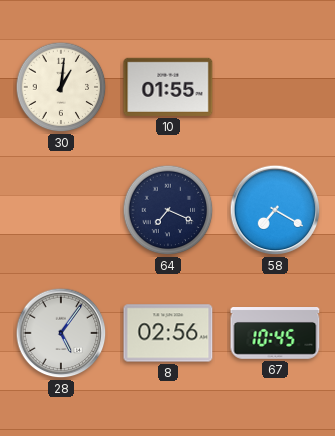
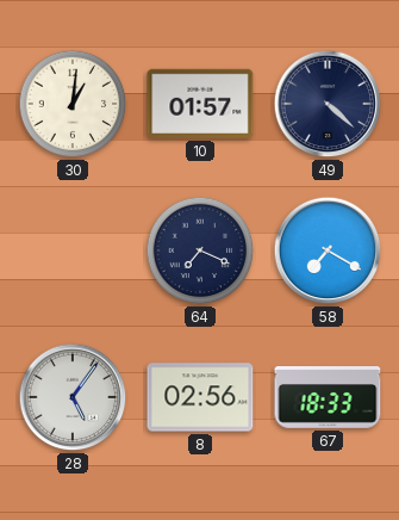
10: 01:55 -> 01:57 (200, 104)
49: none -> 4:22 (328, 104)
67: 10:45 -> 18:33 (328, 397)
